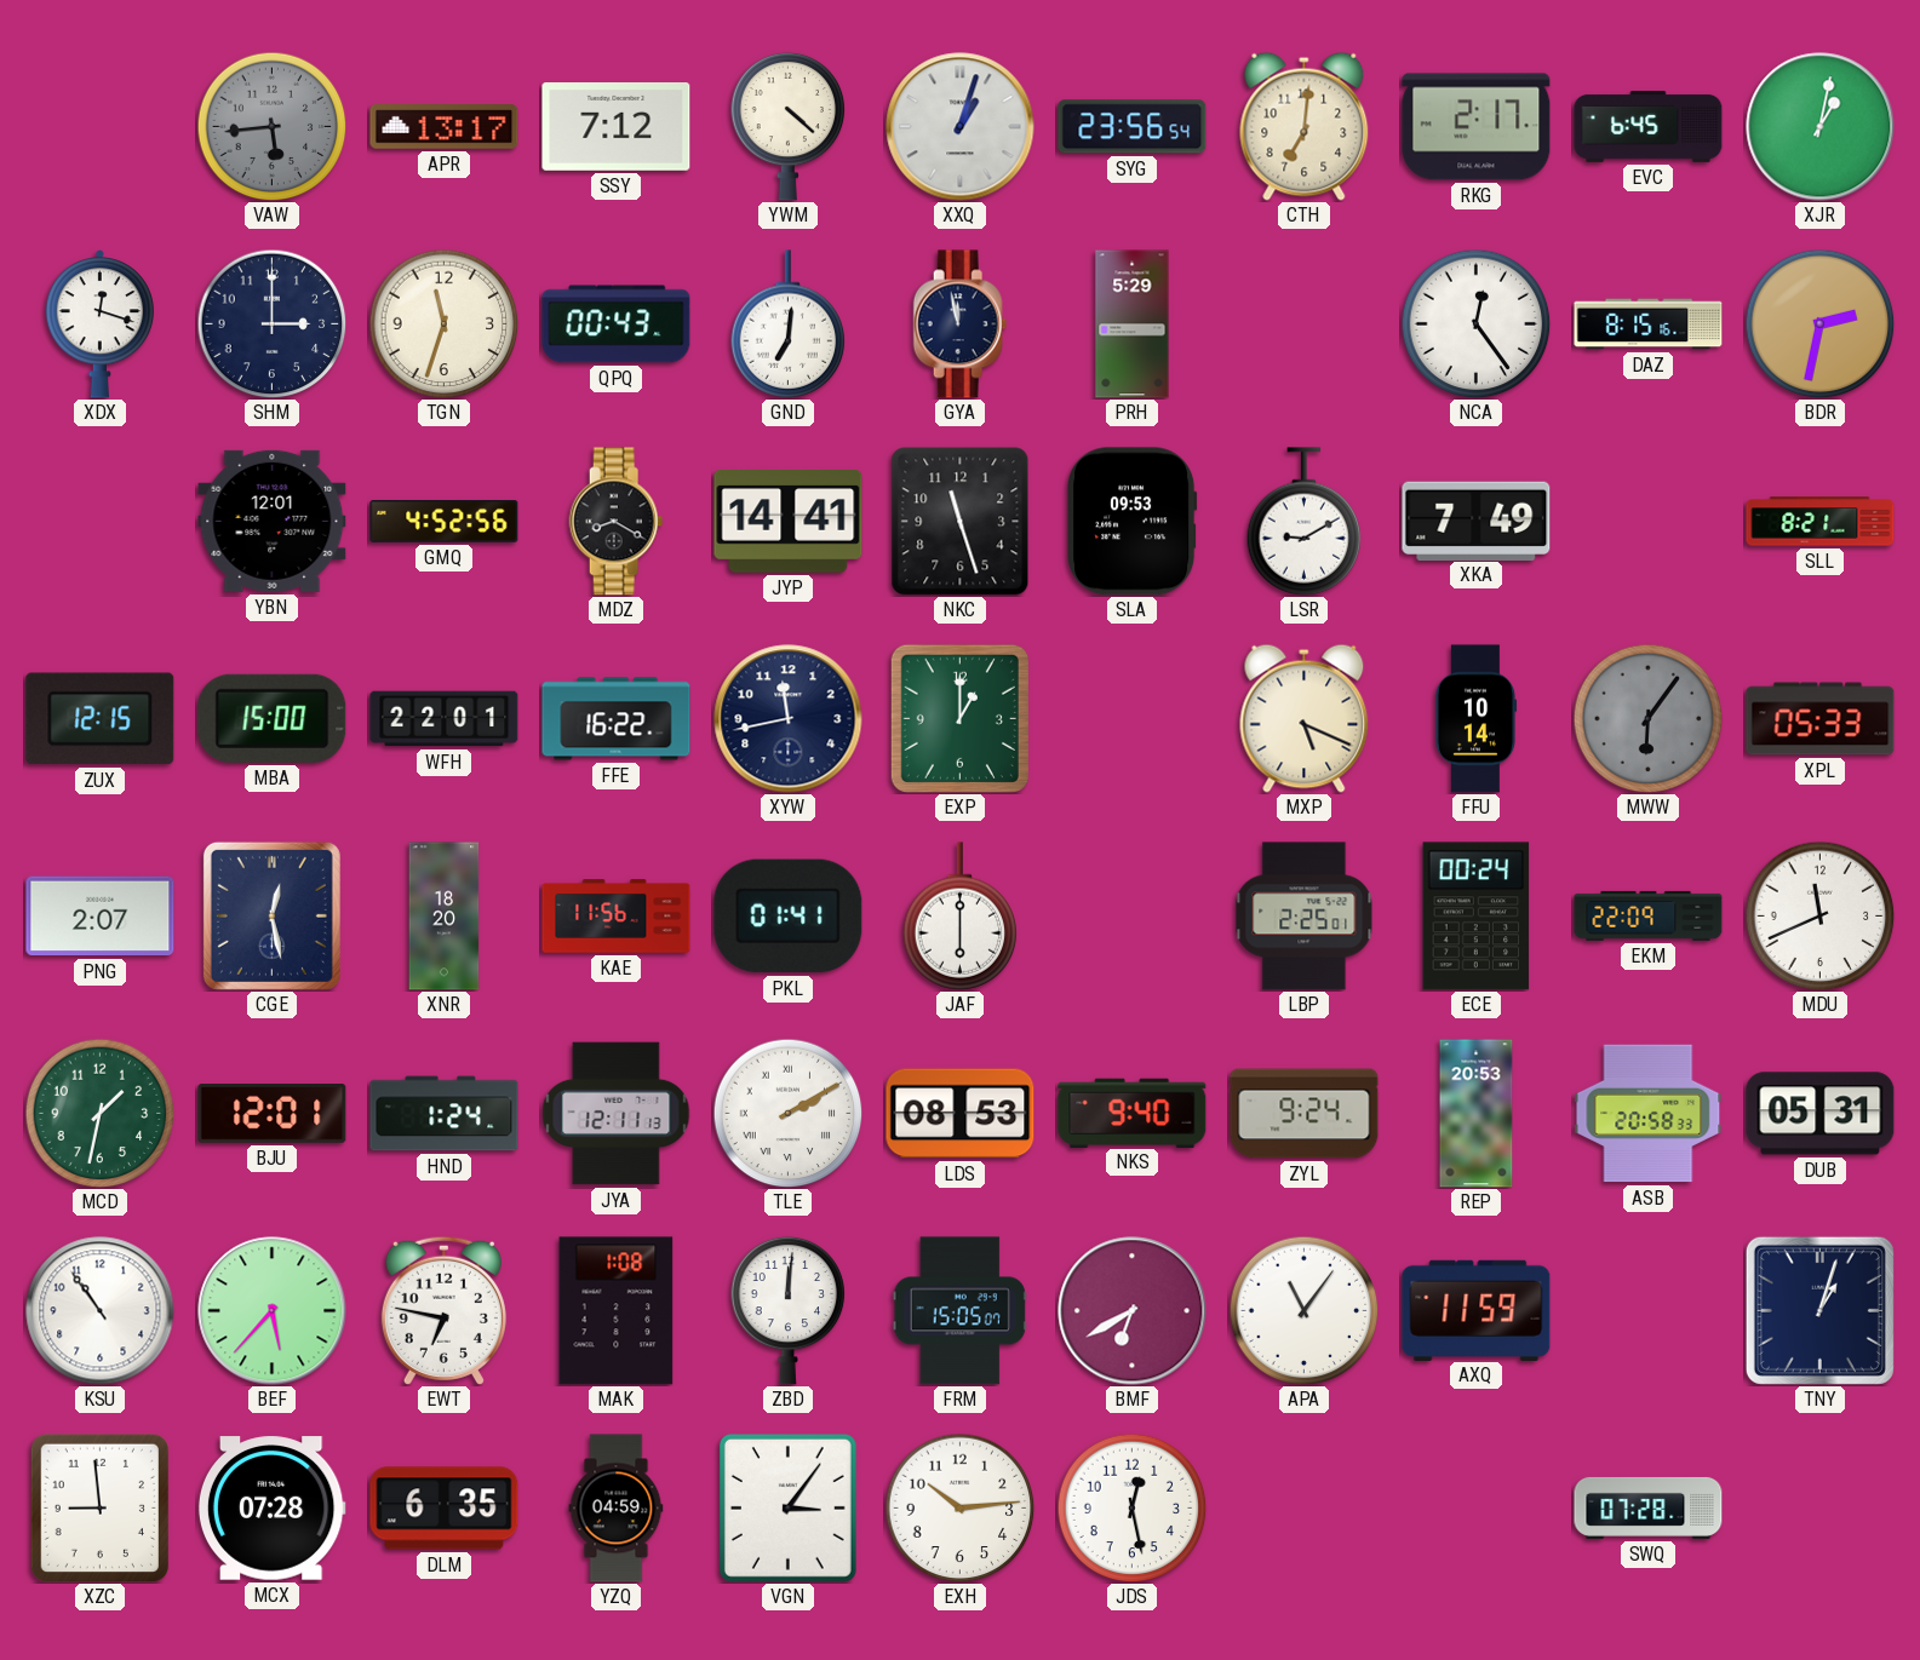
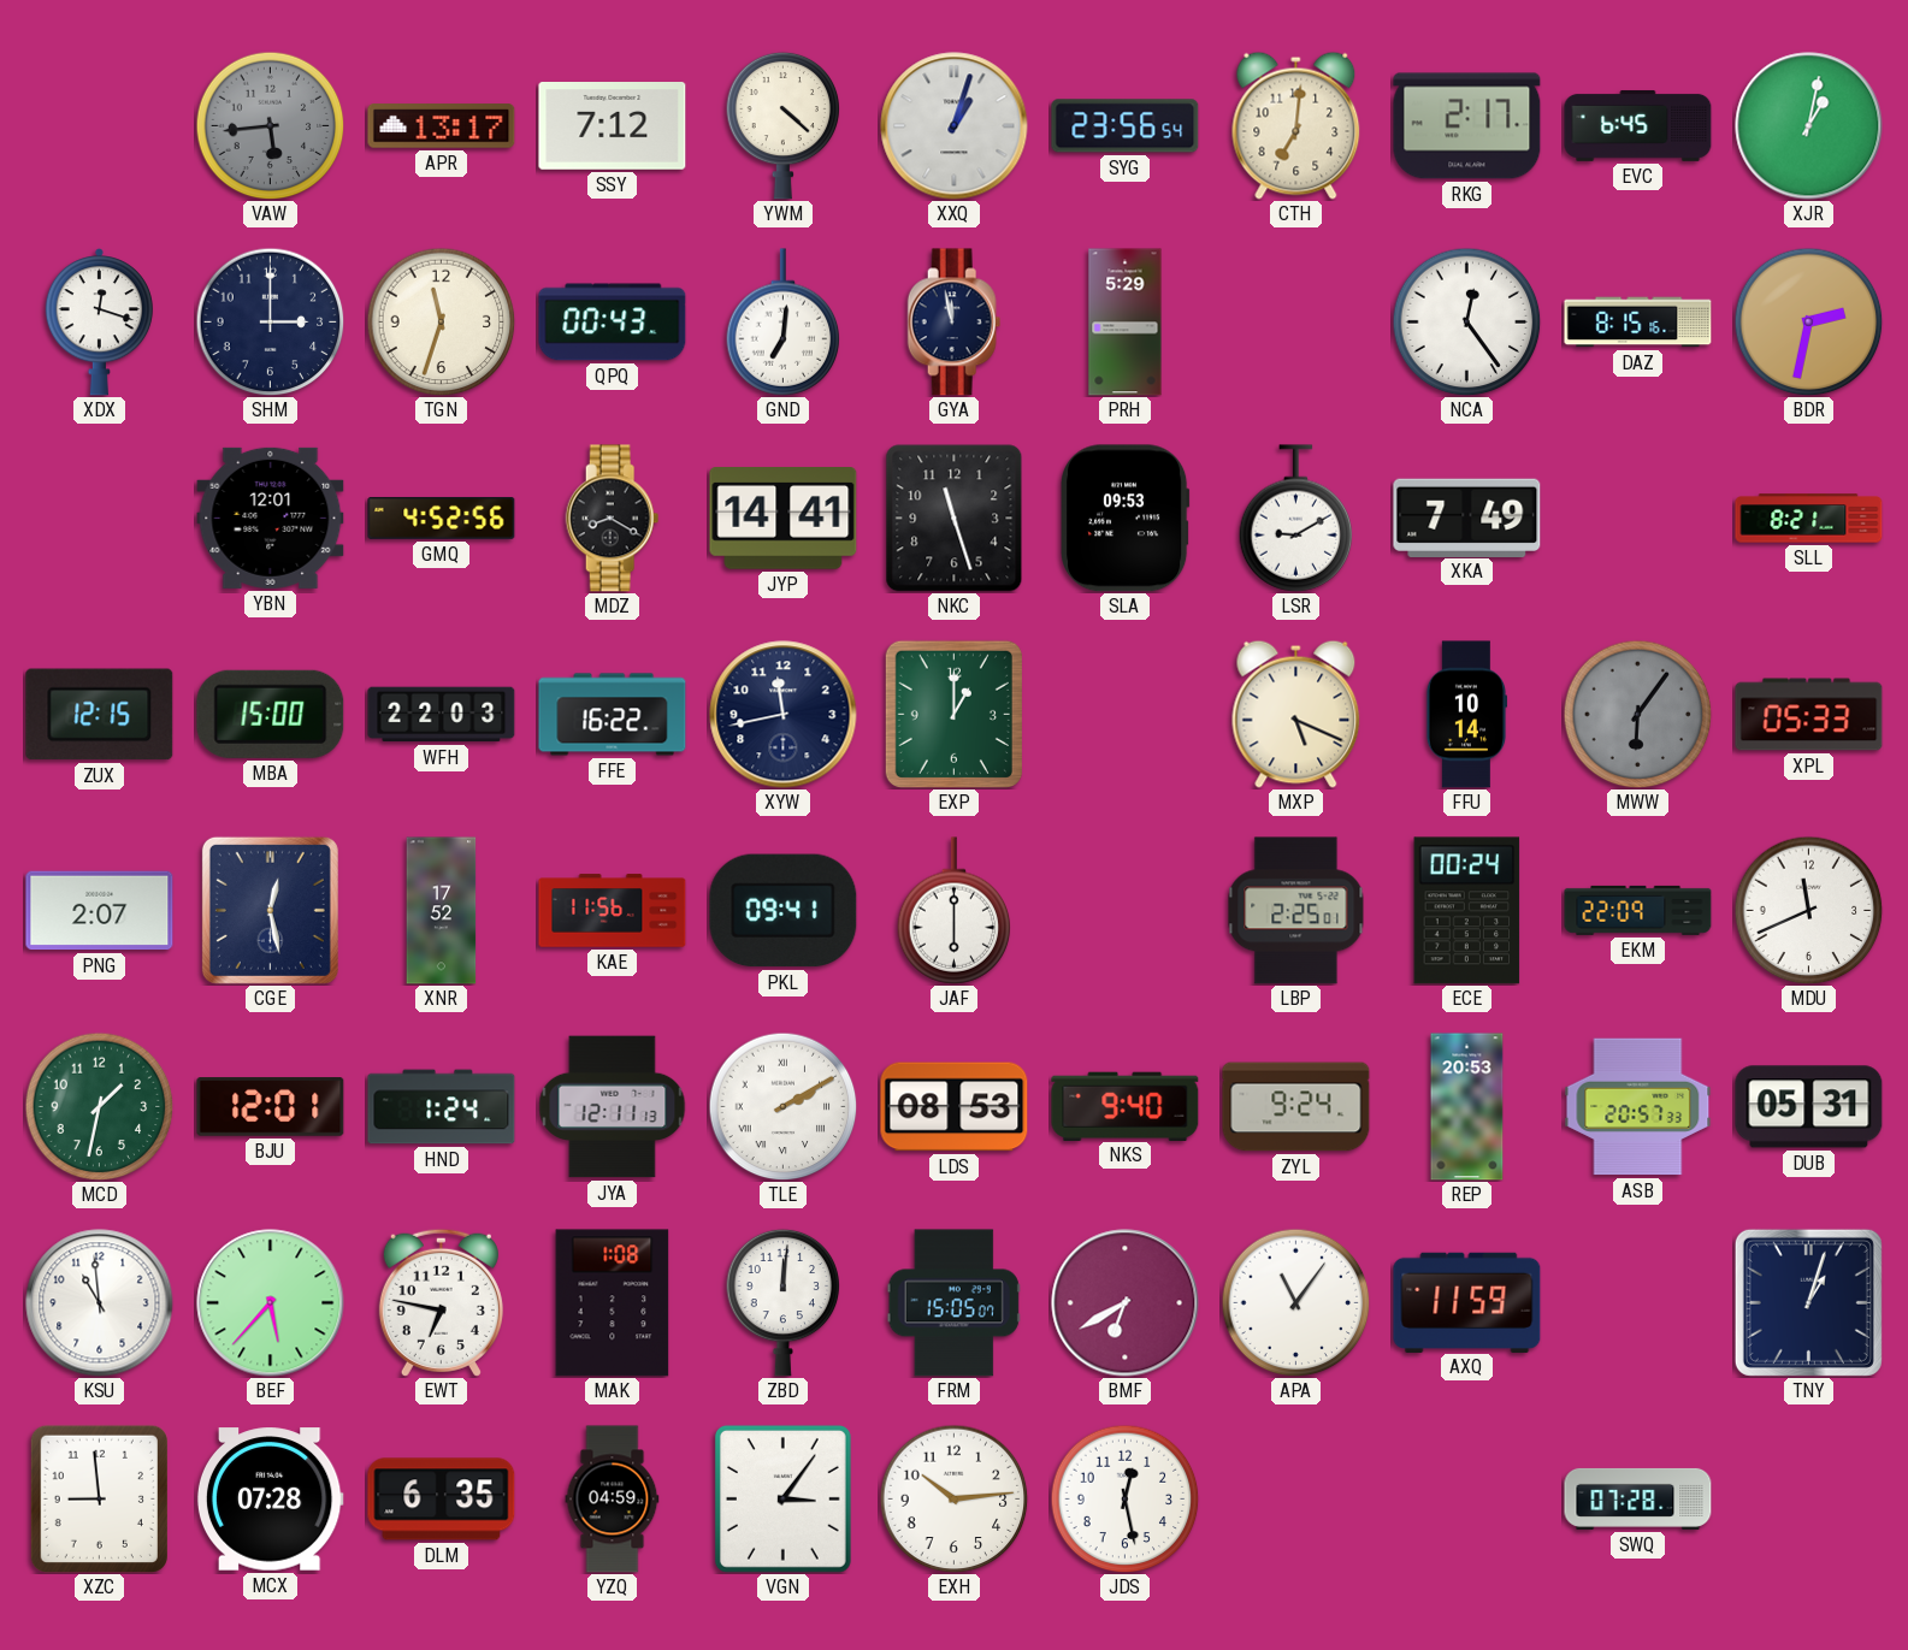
WFH: 22:01 -> 22:03 (442, 715)
XNR: 18:20 -> 17:52 (442, 911)
PKL: 01:41 -> 09:41 (784, 911)
ASB: 20:58 -> 20:57 (1638, 1107)
KSU: 10:54 -> 10:59 (100, 1303)
